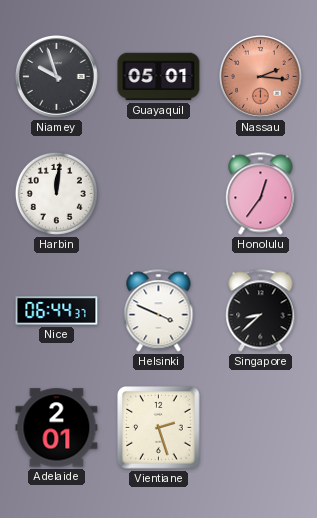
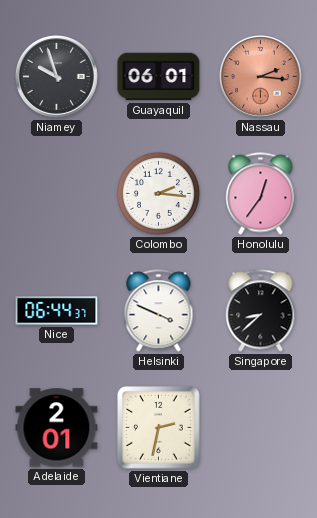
Guayaquil: 05:01 -> 06:01 (159, 77)
Harbin: 12:01 -> none (56, 193)
Colombo: none -> 2:16 (158, 193)
Vientiane: 2:27 -> 2:32 (159, 428)
